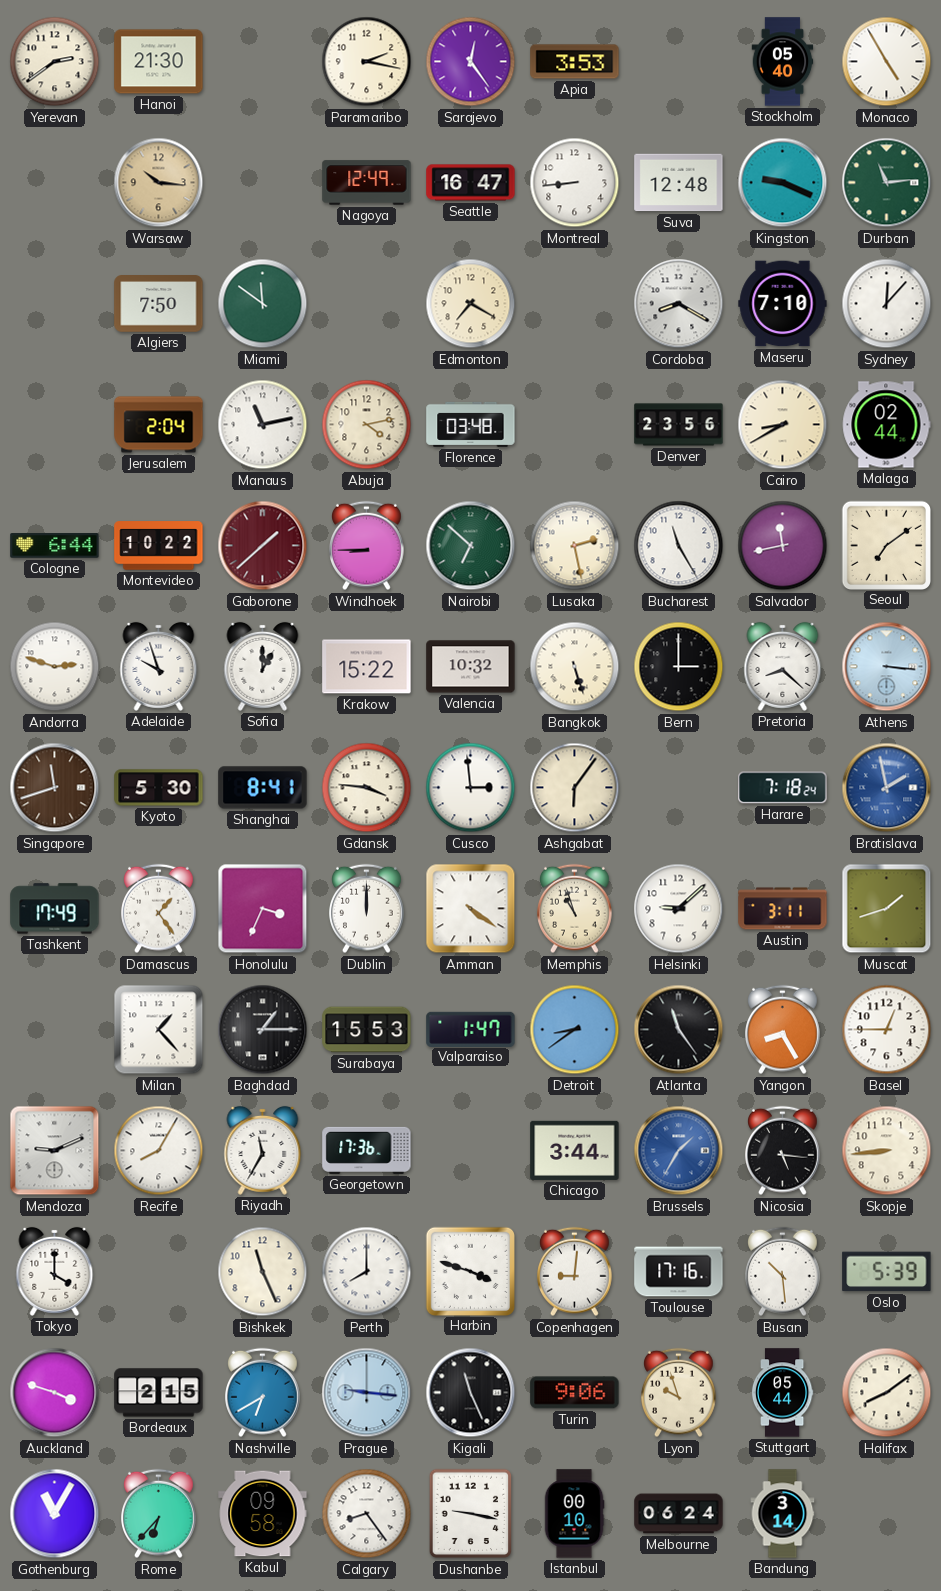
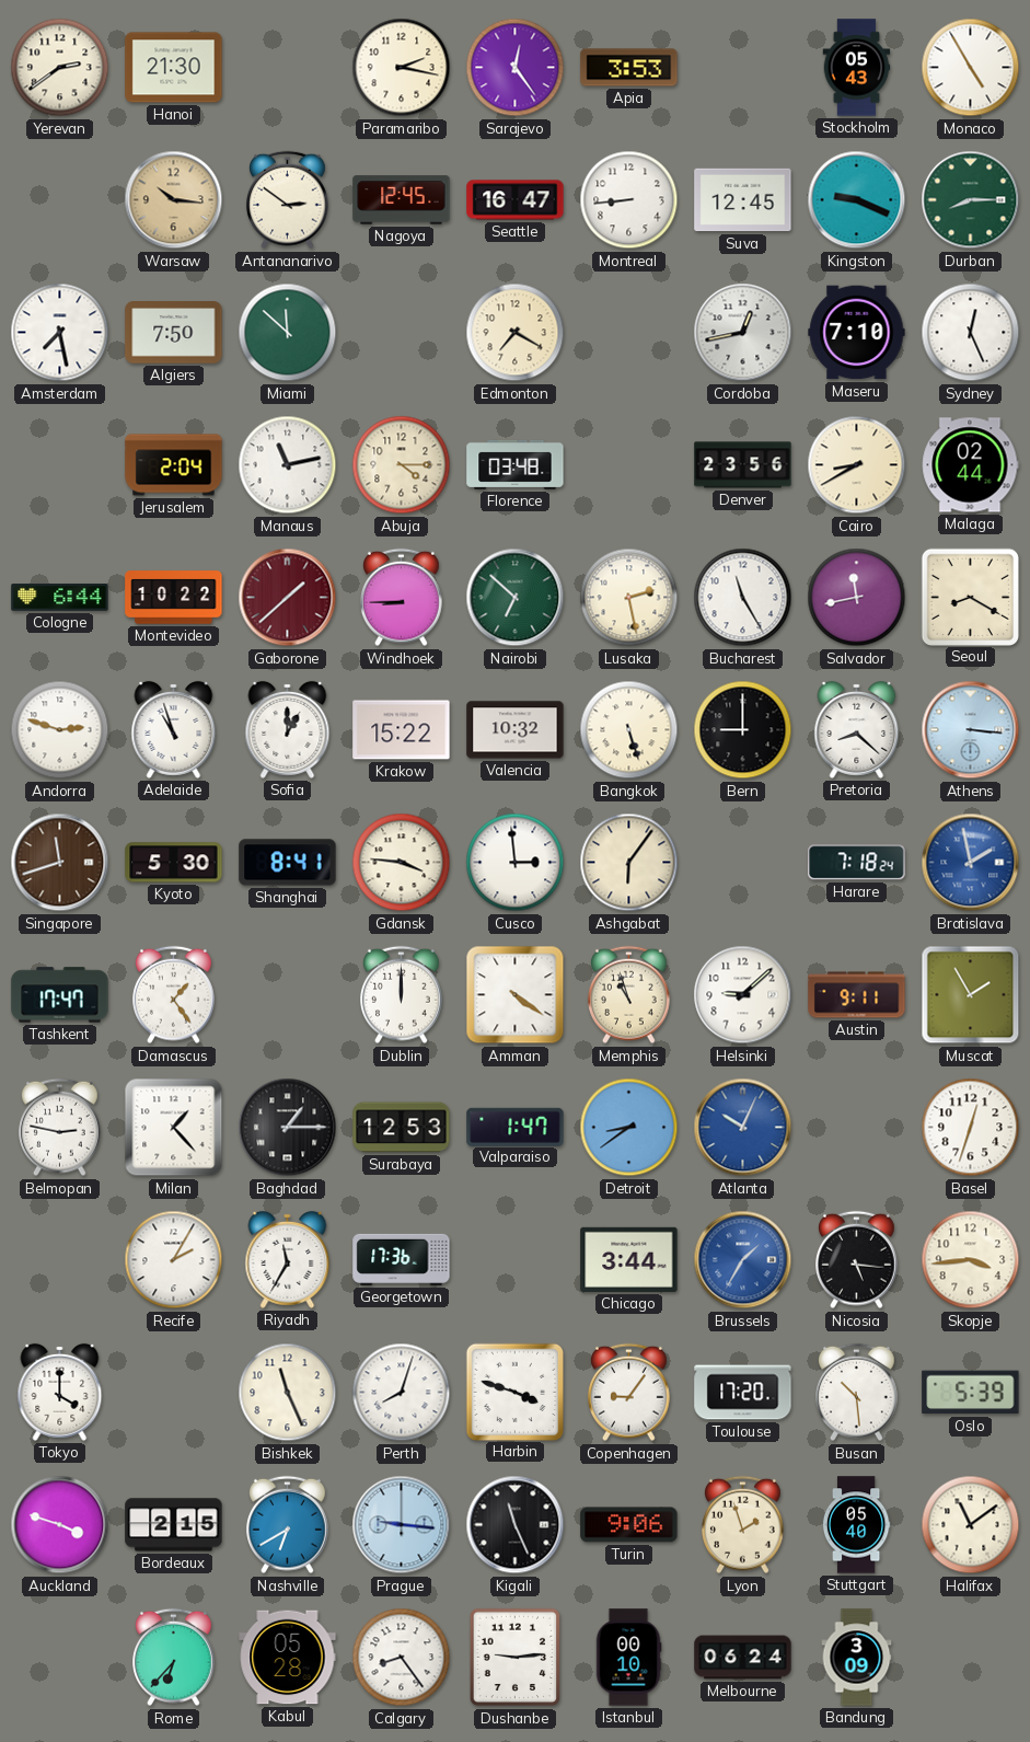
Stockholm: 05:40 -> 05:43 (857, 68)
Antananarivo: none -> 2:51 (288, 200)
Nagoya: 12:49 -> 12:45 (402, 200)
Suva: 12:48 -> 12:45 (743, 200)
Durban: 11:14 -> 8:15 (971, 200)
Amsterdam: none -> 7:28 (60, 333)
Miami: 11:51 -> 11:52 (288, 333)
Cordoba: 8:20 -> 12:43 (743, 333)
Sydney: 12:07 -> 12:26 (971, 333)
Abuja: 4:13 -> 4:15 (402, 465)
Seoul: 7:09 -> 8:20 (970, 597)
Adelaide: 9:57 -> 10:57 (174, 729)
Bern: 3:00 -> 9:00 (743, 730)
Tashkent: 17:49 -> 17:47 (60, 995)
Honolulu: 3:34 -> none (263, 909)
Austin: 3:11 -> 9:11 (857, 995)
Muscat: 1:42 -> 1:55 (971, 995)
Belmopan: none -> 2:47 (60, 1128)
Surabaya: 15:53 -> 12:53 (402, 1128)
Atlanta: 11:24 -> 10:04 (743, 1128)
Atlanta dial: black -> blue (743, 1128)
Yangon: 8:25 -> none (783, 1030)
Basel: 12:45 -> 12:33 (971, 1128)
Mendoza: 9:11 -> none (55, 1151)
Recife: 8:05 -> 2:05 (174, 1260)
Skopje: 8:44 -> 3:44 (971, 1260)
Perth: 8:00 -> 8:03 (402, 1393)
Copenhagen: 9:01 -> 9:06 (629, 1393)
Toulouse: 17:16 -> 17:20 (743, 1393)
Lyon: 9:57 -> 1:57 (743, 1525)
Stuttgart: 05:44 -> 05:40 (856, 1525)
Halifax: 8:09 -> 11:09 (971, 1525)
Gothenburg: 11:05 -> none (55, 1514)
Kabul: 09:58 -> 05:28 (288, 1658)
Dushanbe: 9:17 -> 9:14 (516, 1658)
Bandung: 3:14 -> 3:09 (857, 1658)
